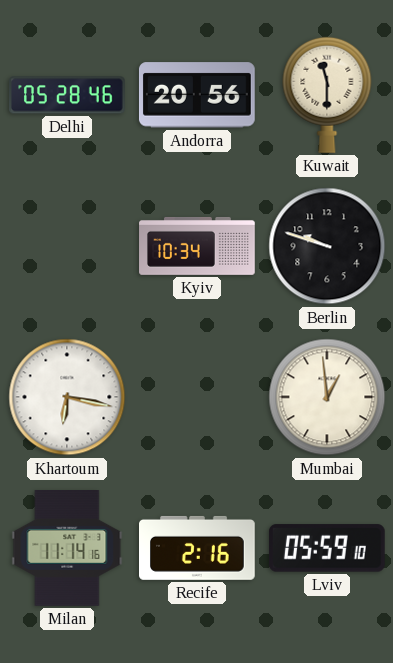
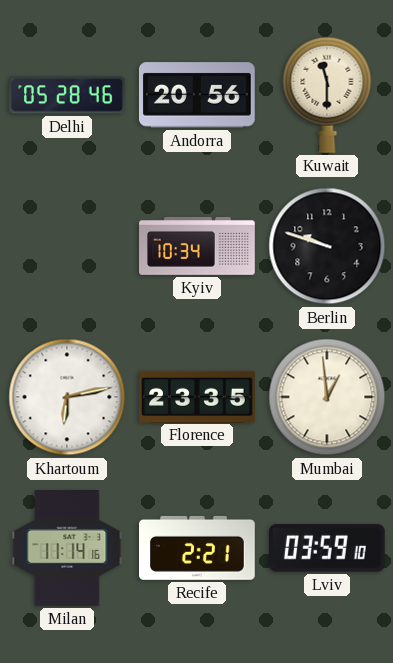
Khartoum: 6:17 -> 6:13 (67, 397)
Florence: none -> 23:35 (198, 396)
Recife: 2:16 -> 2:21 (198, 548)
Lviv: 05:59 -> 03:59 (327, 548)
